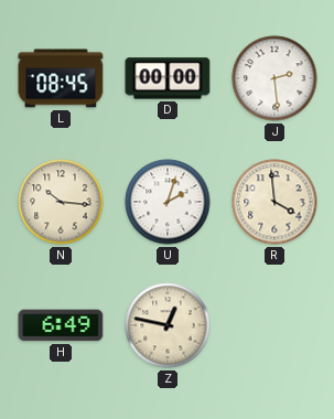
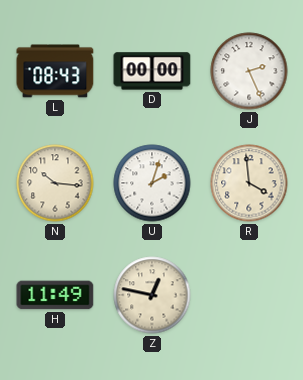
L: 08:45 -> 08:43 (55, 71)
J: 2:29 -> 2:26 (249, 71)
H: 6:49 -> 11:49 (55, 295)
